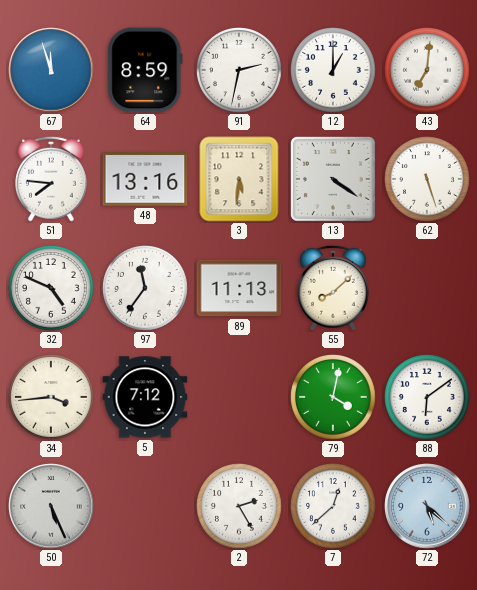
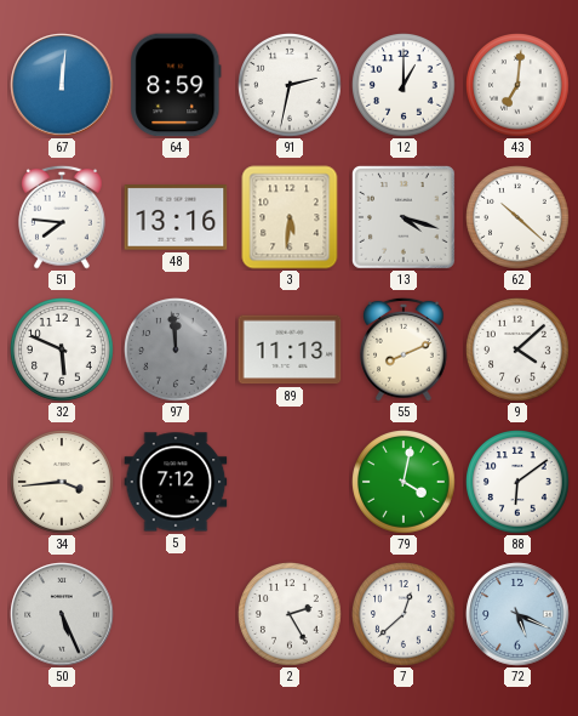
67: 11:57 -> 12:01 (62, 85)
13: 4:21 -> 4:18 (405, 217)
62: 5:27 -> 10:22 (519, 218)
32: 4:49 -> 5:49 (63, 351)
97: 11:36 -> 11:59 (177, 351)
97 dial: white -> grey (177, 351)
55: 8:08 -> 8:11 (405, 350)
9: none -> 4:08 (519, 351)
72: 5:22 -> 5:19 (517, 614)
